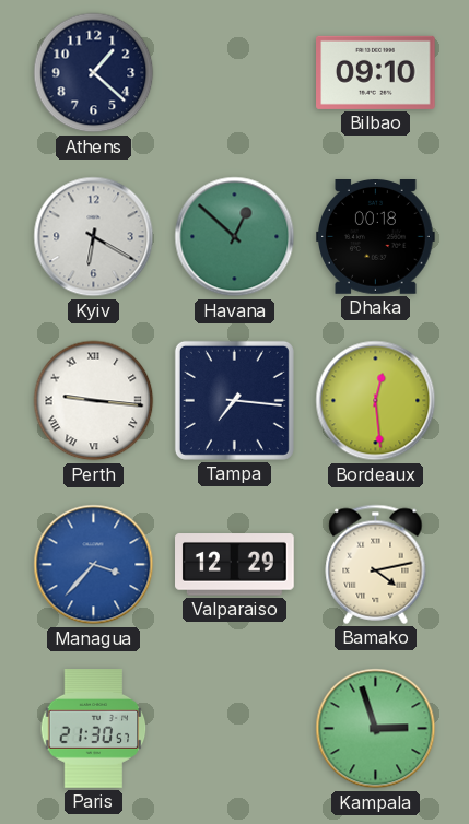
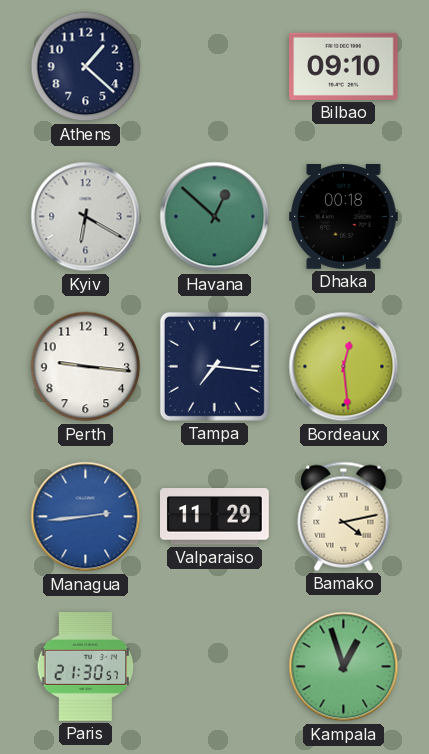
Perth numerals: Roman -> Arabic (86, 367)
Managua: 3:37 -> 2:44 (86, 517)
Valparaiso: 12:29 -> 11:29 (215, 517)
Kampala: 2:57 -> 12:57 (344, 667)
